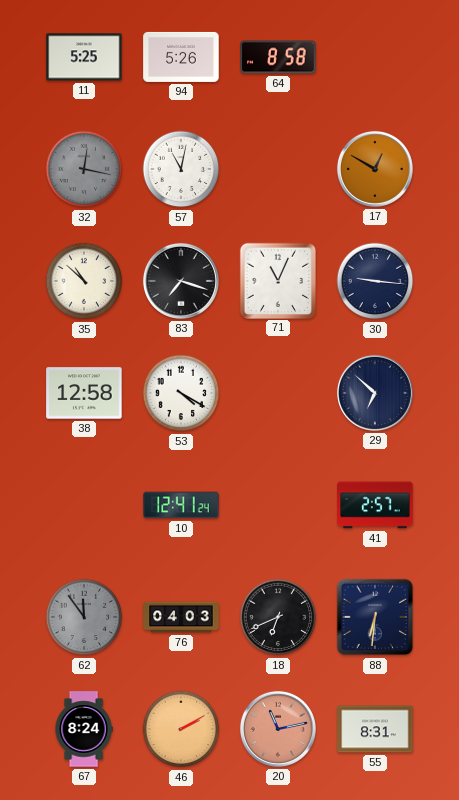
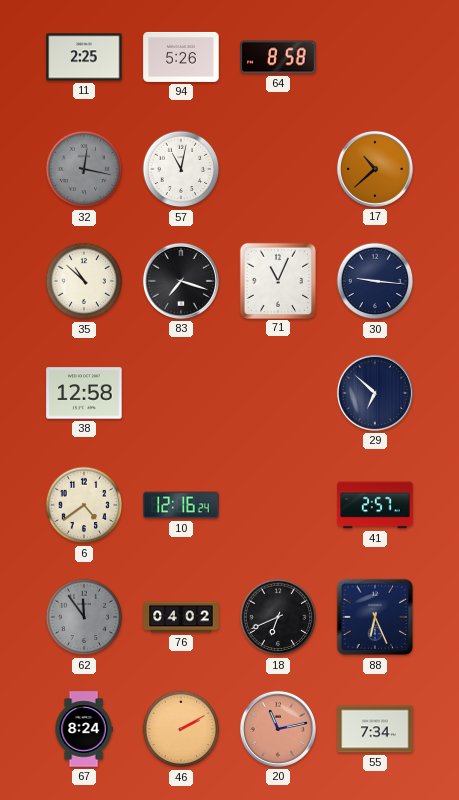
11: 5:25 -> 2:25 (84, 57)
17: 12:50 -> 10:38 (375, 169)
53: 4:20 -> none (181, 393)
6: none -> 4:39 (84, 505)
10: 12:41 -> 12:16 (181, 505)
76: 04:03 -> 04:02 (181, 617)
88: 6:31 -> 6:26 (375, 617)
55: 8:31 -> 7:34 (375, 729)
